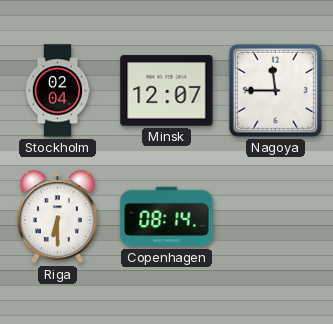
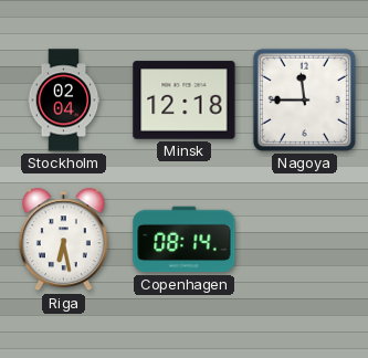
Minsk: 12:07 -> 12:18 (185, 101)
Riga: 6:30 -> 6:28 (63, 240)
